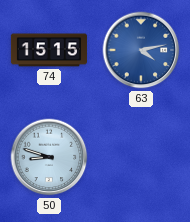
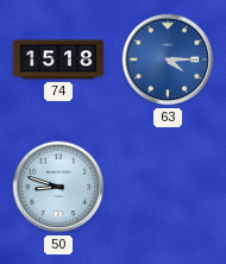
74: 15:15 -> 15:18 (58, 59)
63: 4:13 -> 4:15 (168, 59)
